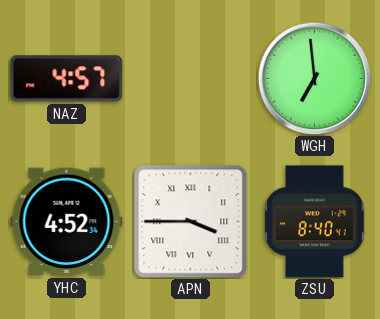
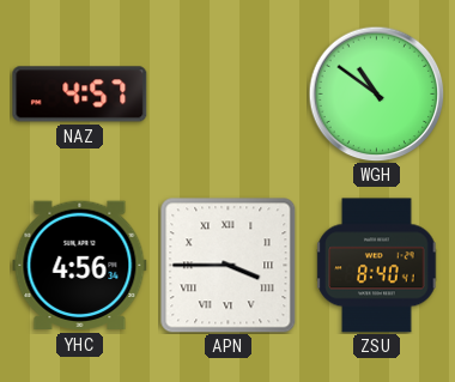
WGH: 6:59 -> 10:51 (376, 93)
YHC: 4:52 -> 4:56 (80, 266)
